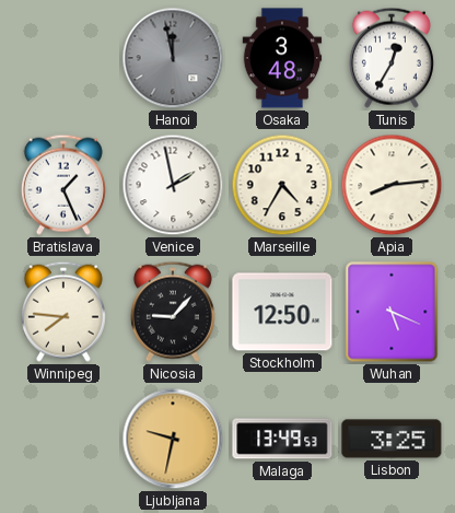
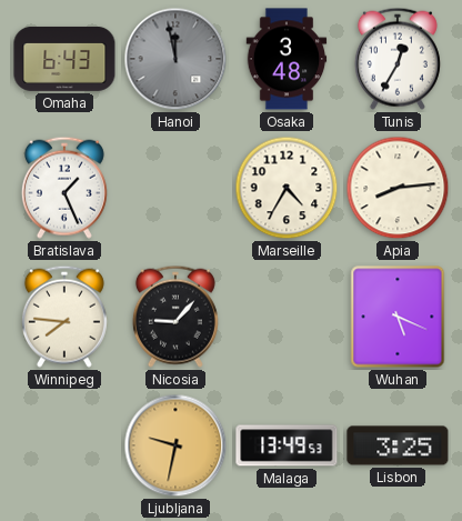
Omaha: none -> 6:43 (64, 59)
Venice: 1:58 -> none (173, 185)
Stockholm: 12:50 -> none (282, 312)
